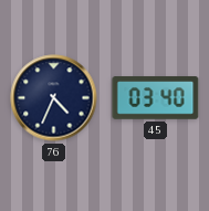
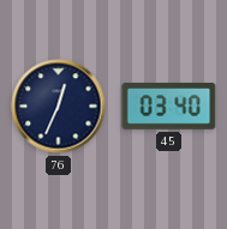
76: 4:34 -> 12:34 (59, 107)
